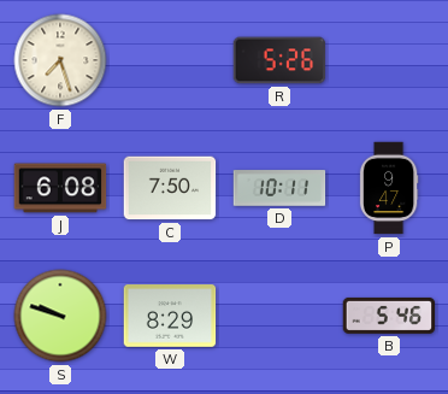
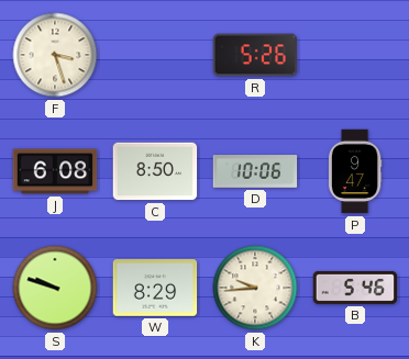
F: 7:27 -> 3:27 (55, 55)
C: 7:50 -> 8:50 (155, 171)
D: 10:11 -> 10:06 (255, 171)
K: none -> 9:44 (255, 288)
